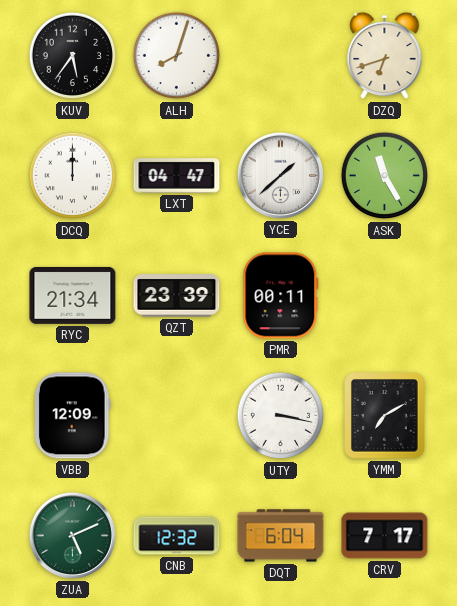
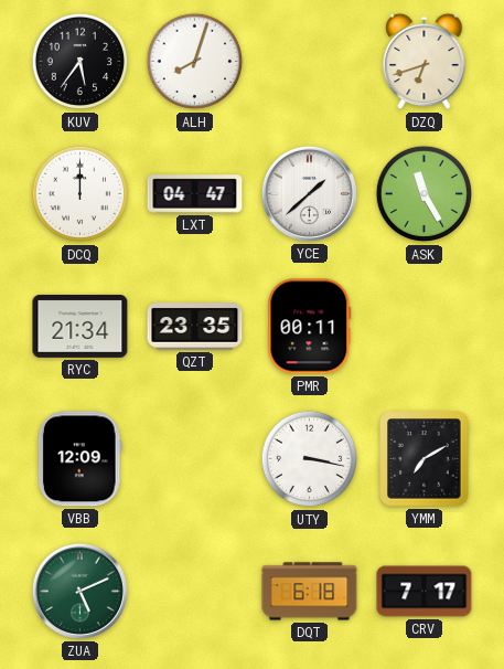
QZT: 23:39 -> 23:35 (195, 327)
CNB: 12:32 -> none (177, 536)
DQT: 6:04 -> 6:18 (310, 592)
